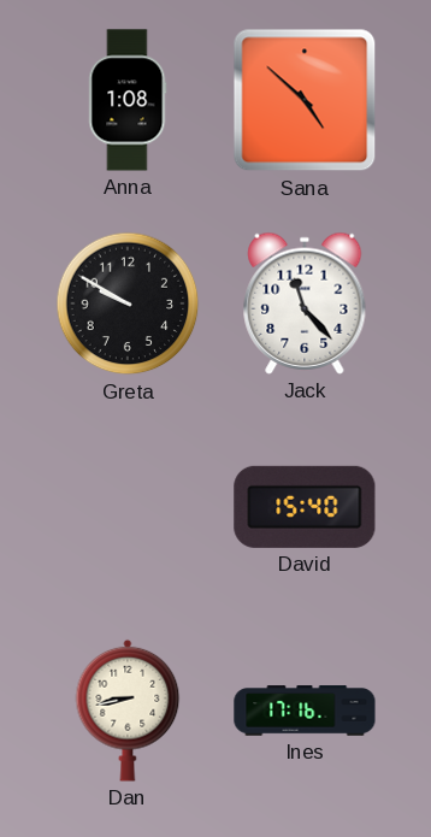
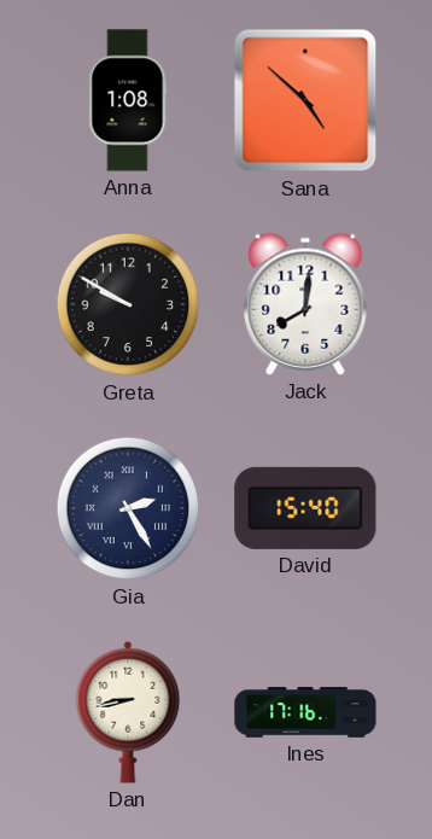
Jack: 11:23 -> 8:01 (305, 304)
Gia: none -> 2:25 (128, 508)
